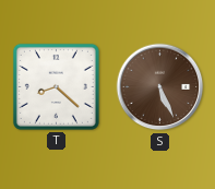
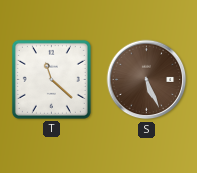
T: 8:22 -> 11:22 (51, 79)
